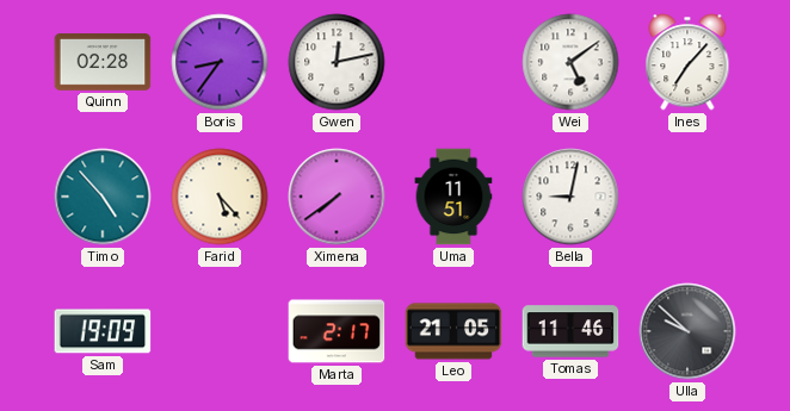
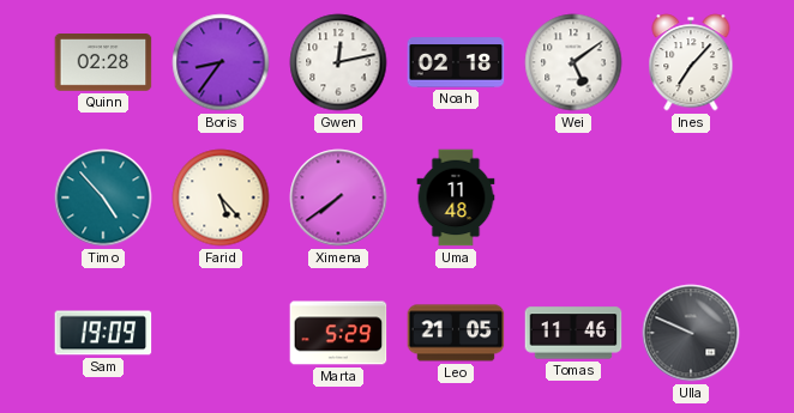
Noah: none -> 02:18 (456, 62)
Uma: 11:51 -> 11:48 (456, 198)
Bella: 9:02 -> none (570, 197)
Marta: 2:17 -> 5:29 (338, 333)
Ulla: 9:52 -> 9:49 (691, 333)
